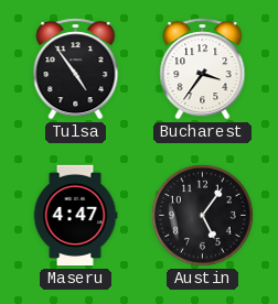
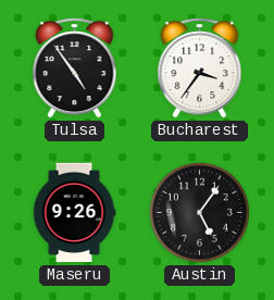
Maseru: 4:47 -> 9:26 (74, 213)
